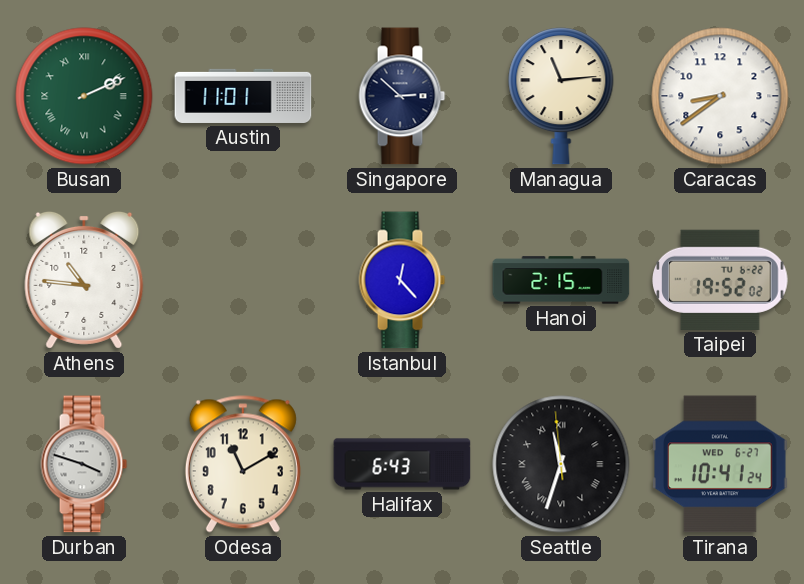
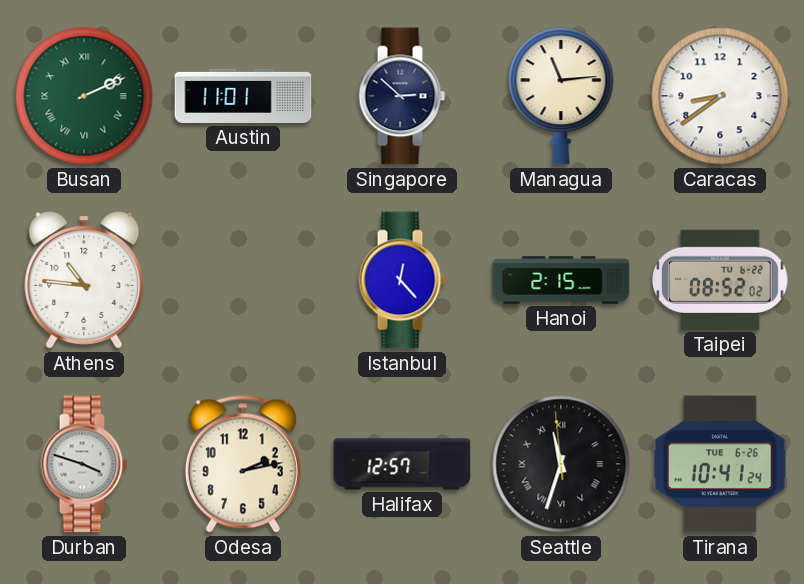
Taipei: 19:52 -> 08:52 (720, 280)
Odesa: 11:10 -> 2:13 (243, 464)
Halifax: 6:43 -> 12:57 (402, 464)
Tirana date: WED 6-27 -> TUE 6-26 (721, 464)
